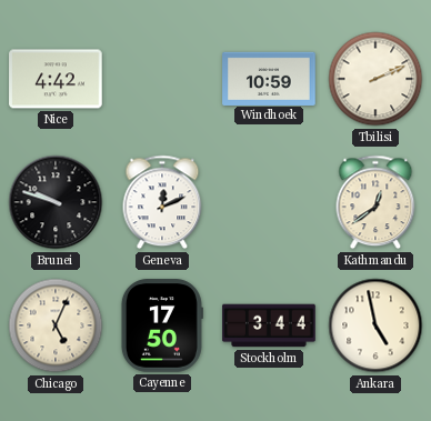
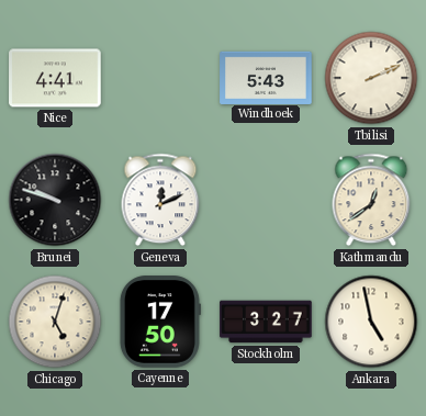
Nice: 4:42 -> 4:41 (55, 78)
Windhoek: 10:59 -> 5:43 (266, 77)
Chicago: 5:04 -> 5:03 (55, 322)
Stockholm: 3:44 -> 3:27 (266, 322)
